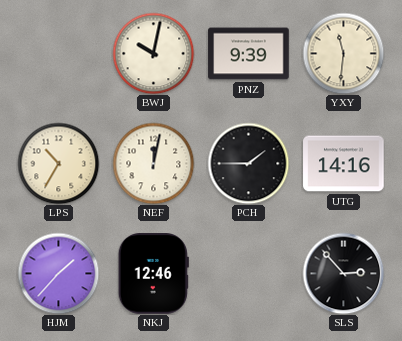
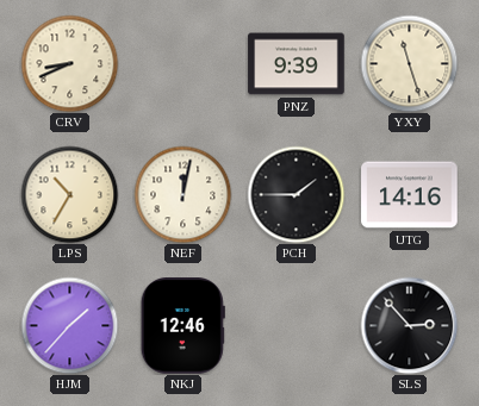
CRV: none -> 8:41 (69, 63)
BWJ: 10:02 -> none (153, 53)
YXY: 11:31 -> 11:27 (409, 63)
